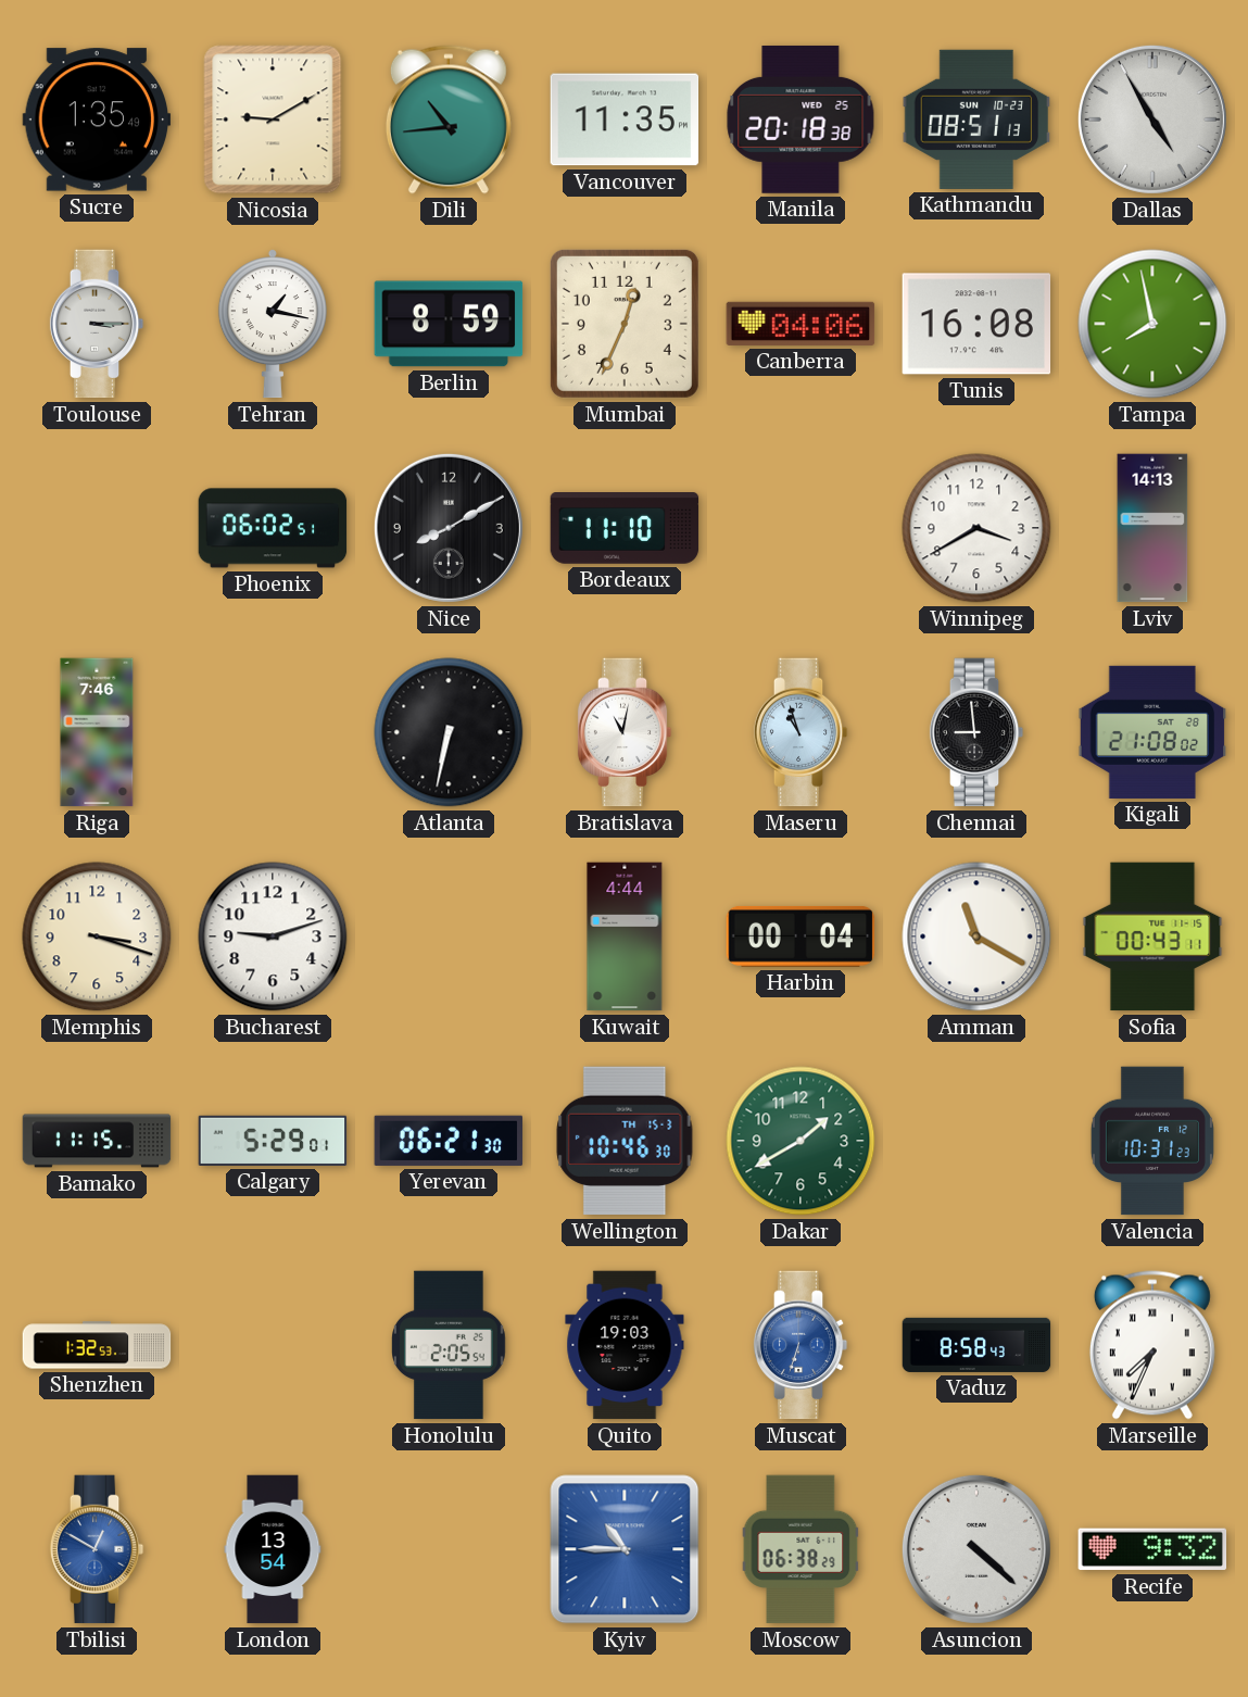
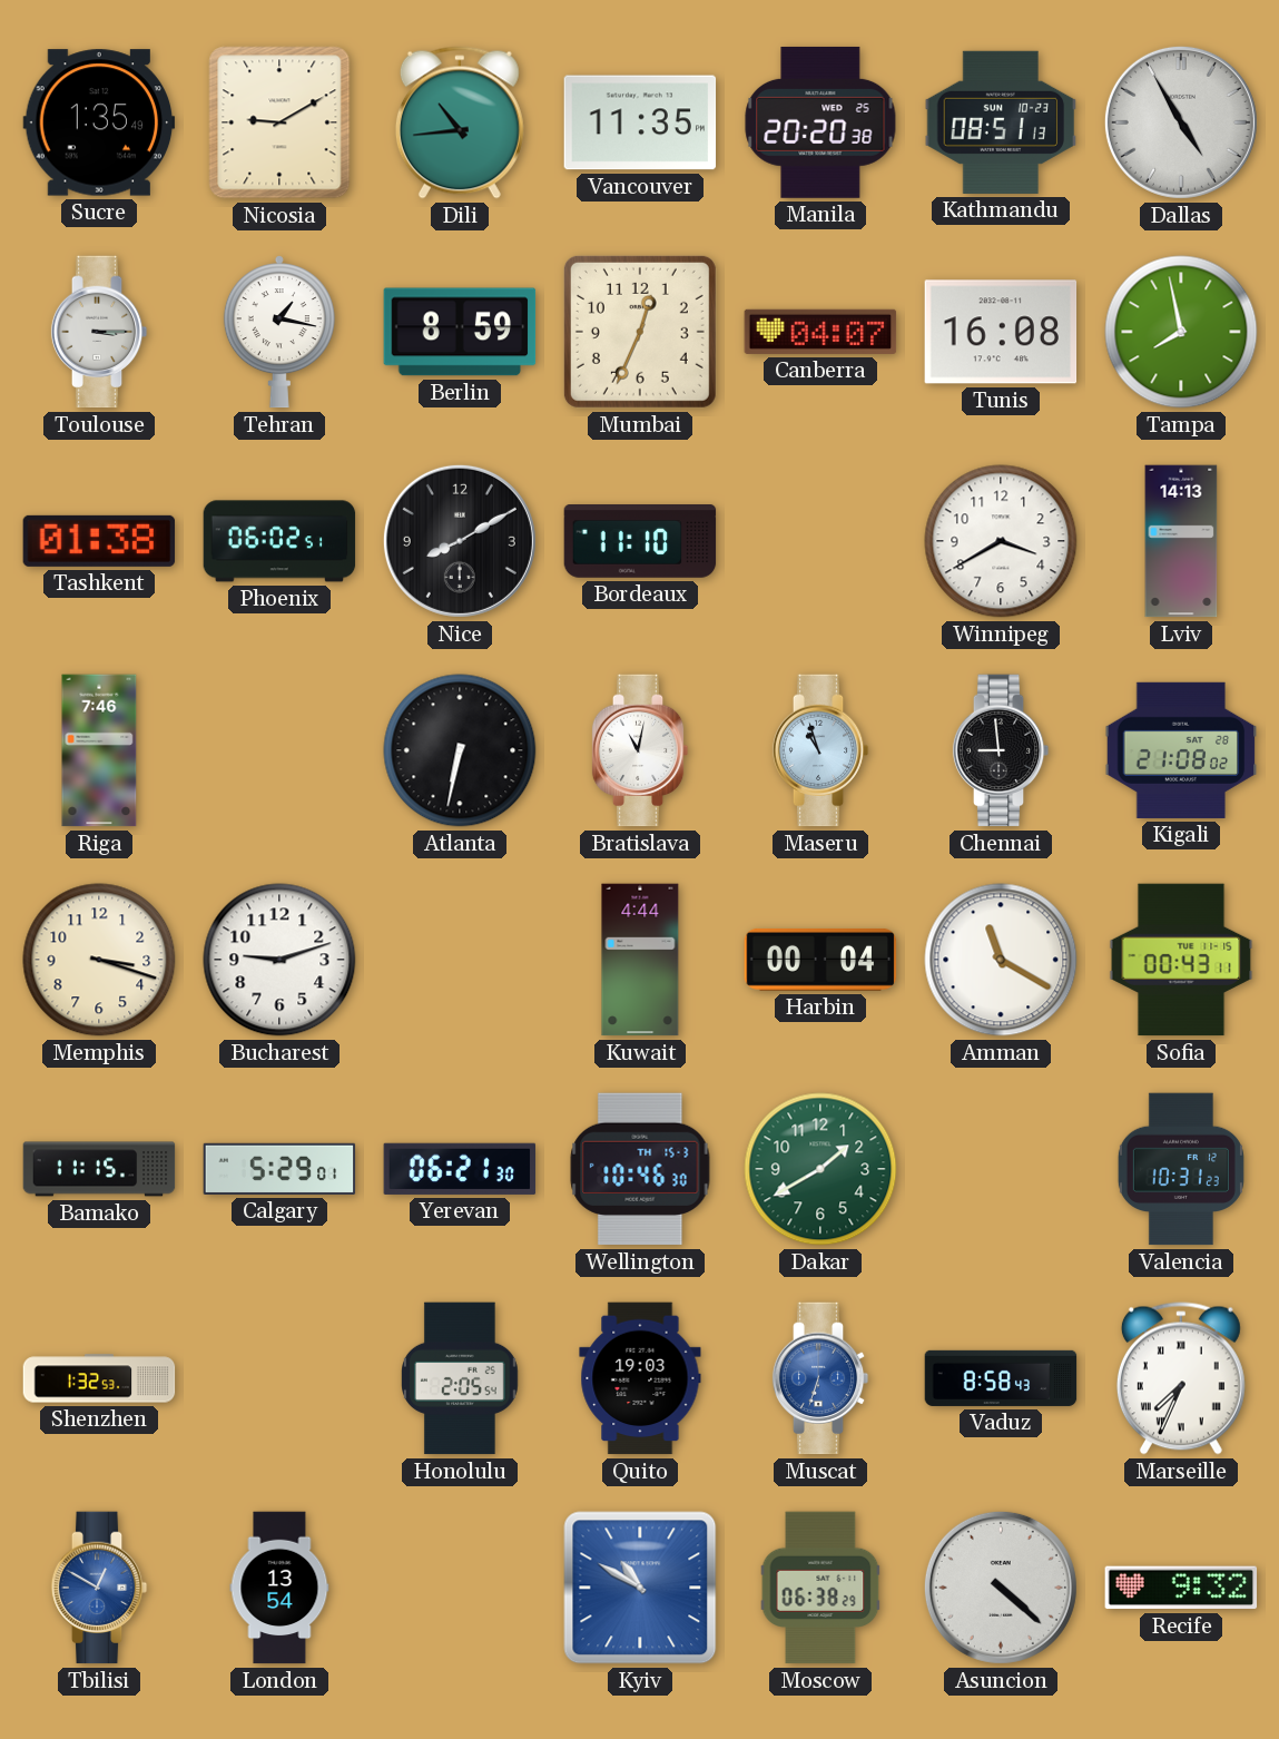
Manila: 20:18 -> 20:20 (820, 122)
Canberra: 04:06 -> 04:07 (820, 332)
Tashkent: none -> 01:38 (99, 541)
Kyiv: 10:45 -> 10:50 (640, 1588)
